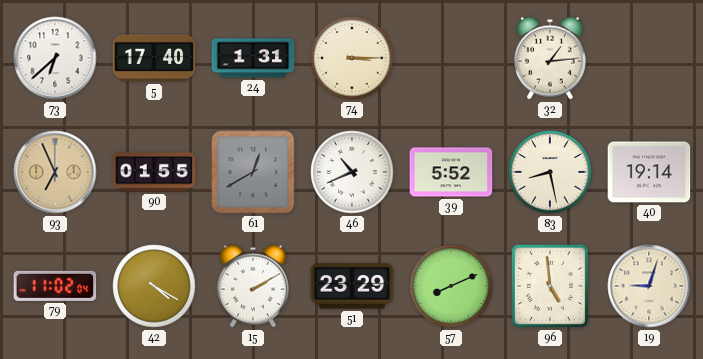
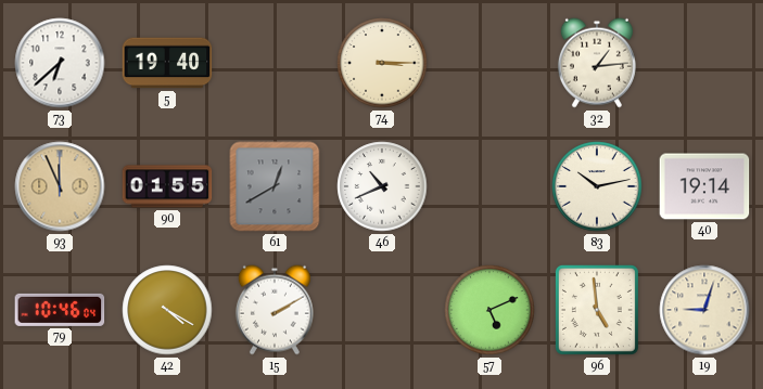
5: 17:40 -> 19:40 (167, 63)
24: 1:31 -> none (253, 58)
93: 6:56 -> 11:56 (60, 186)
39: 5:52 -> none (451, 172)
83: 8:28 -> 10:13 (597, 186)
79: 11:02 -> 10:46 (60, 310)
51: 23:29 -> none (352, 286)
57: 8:11 -> 5:11 (489, 310)
